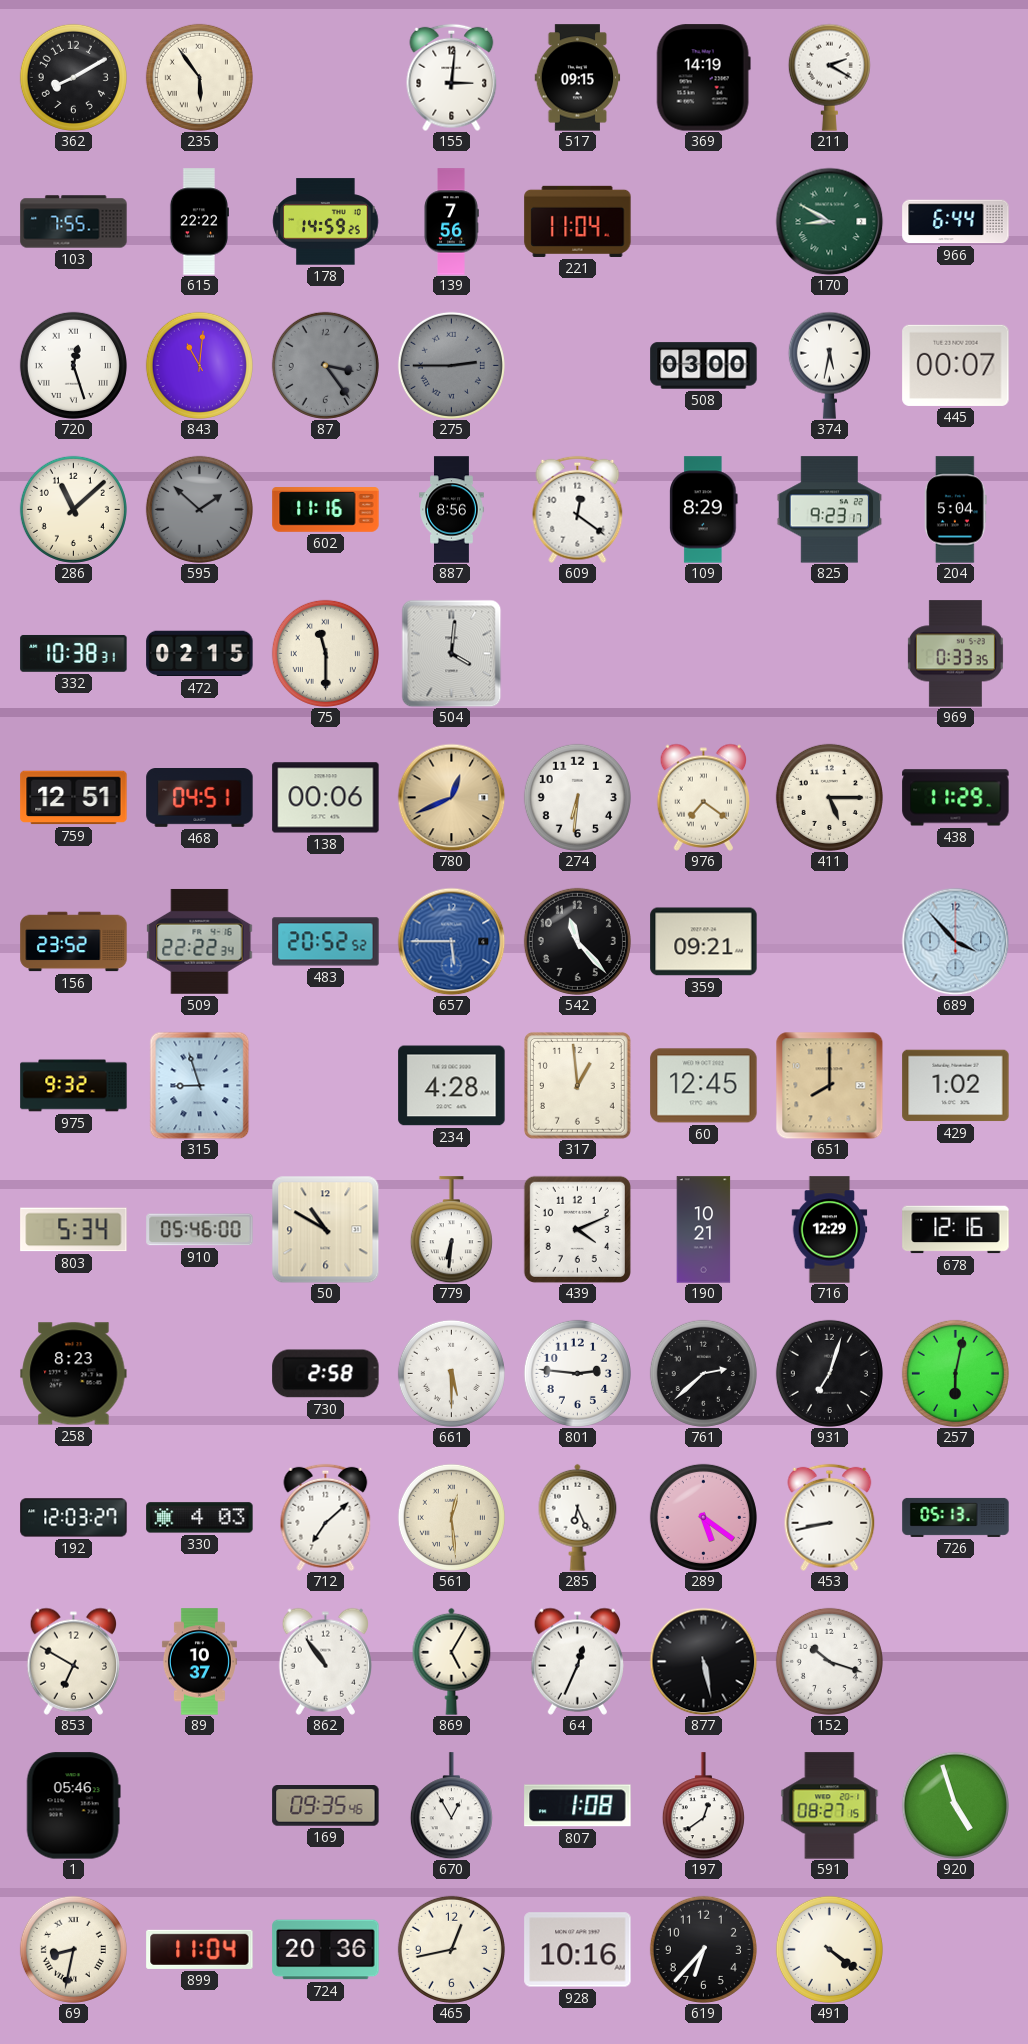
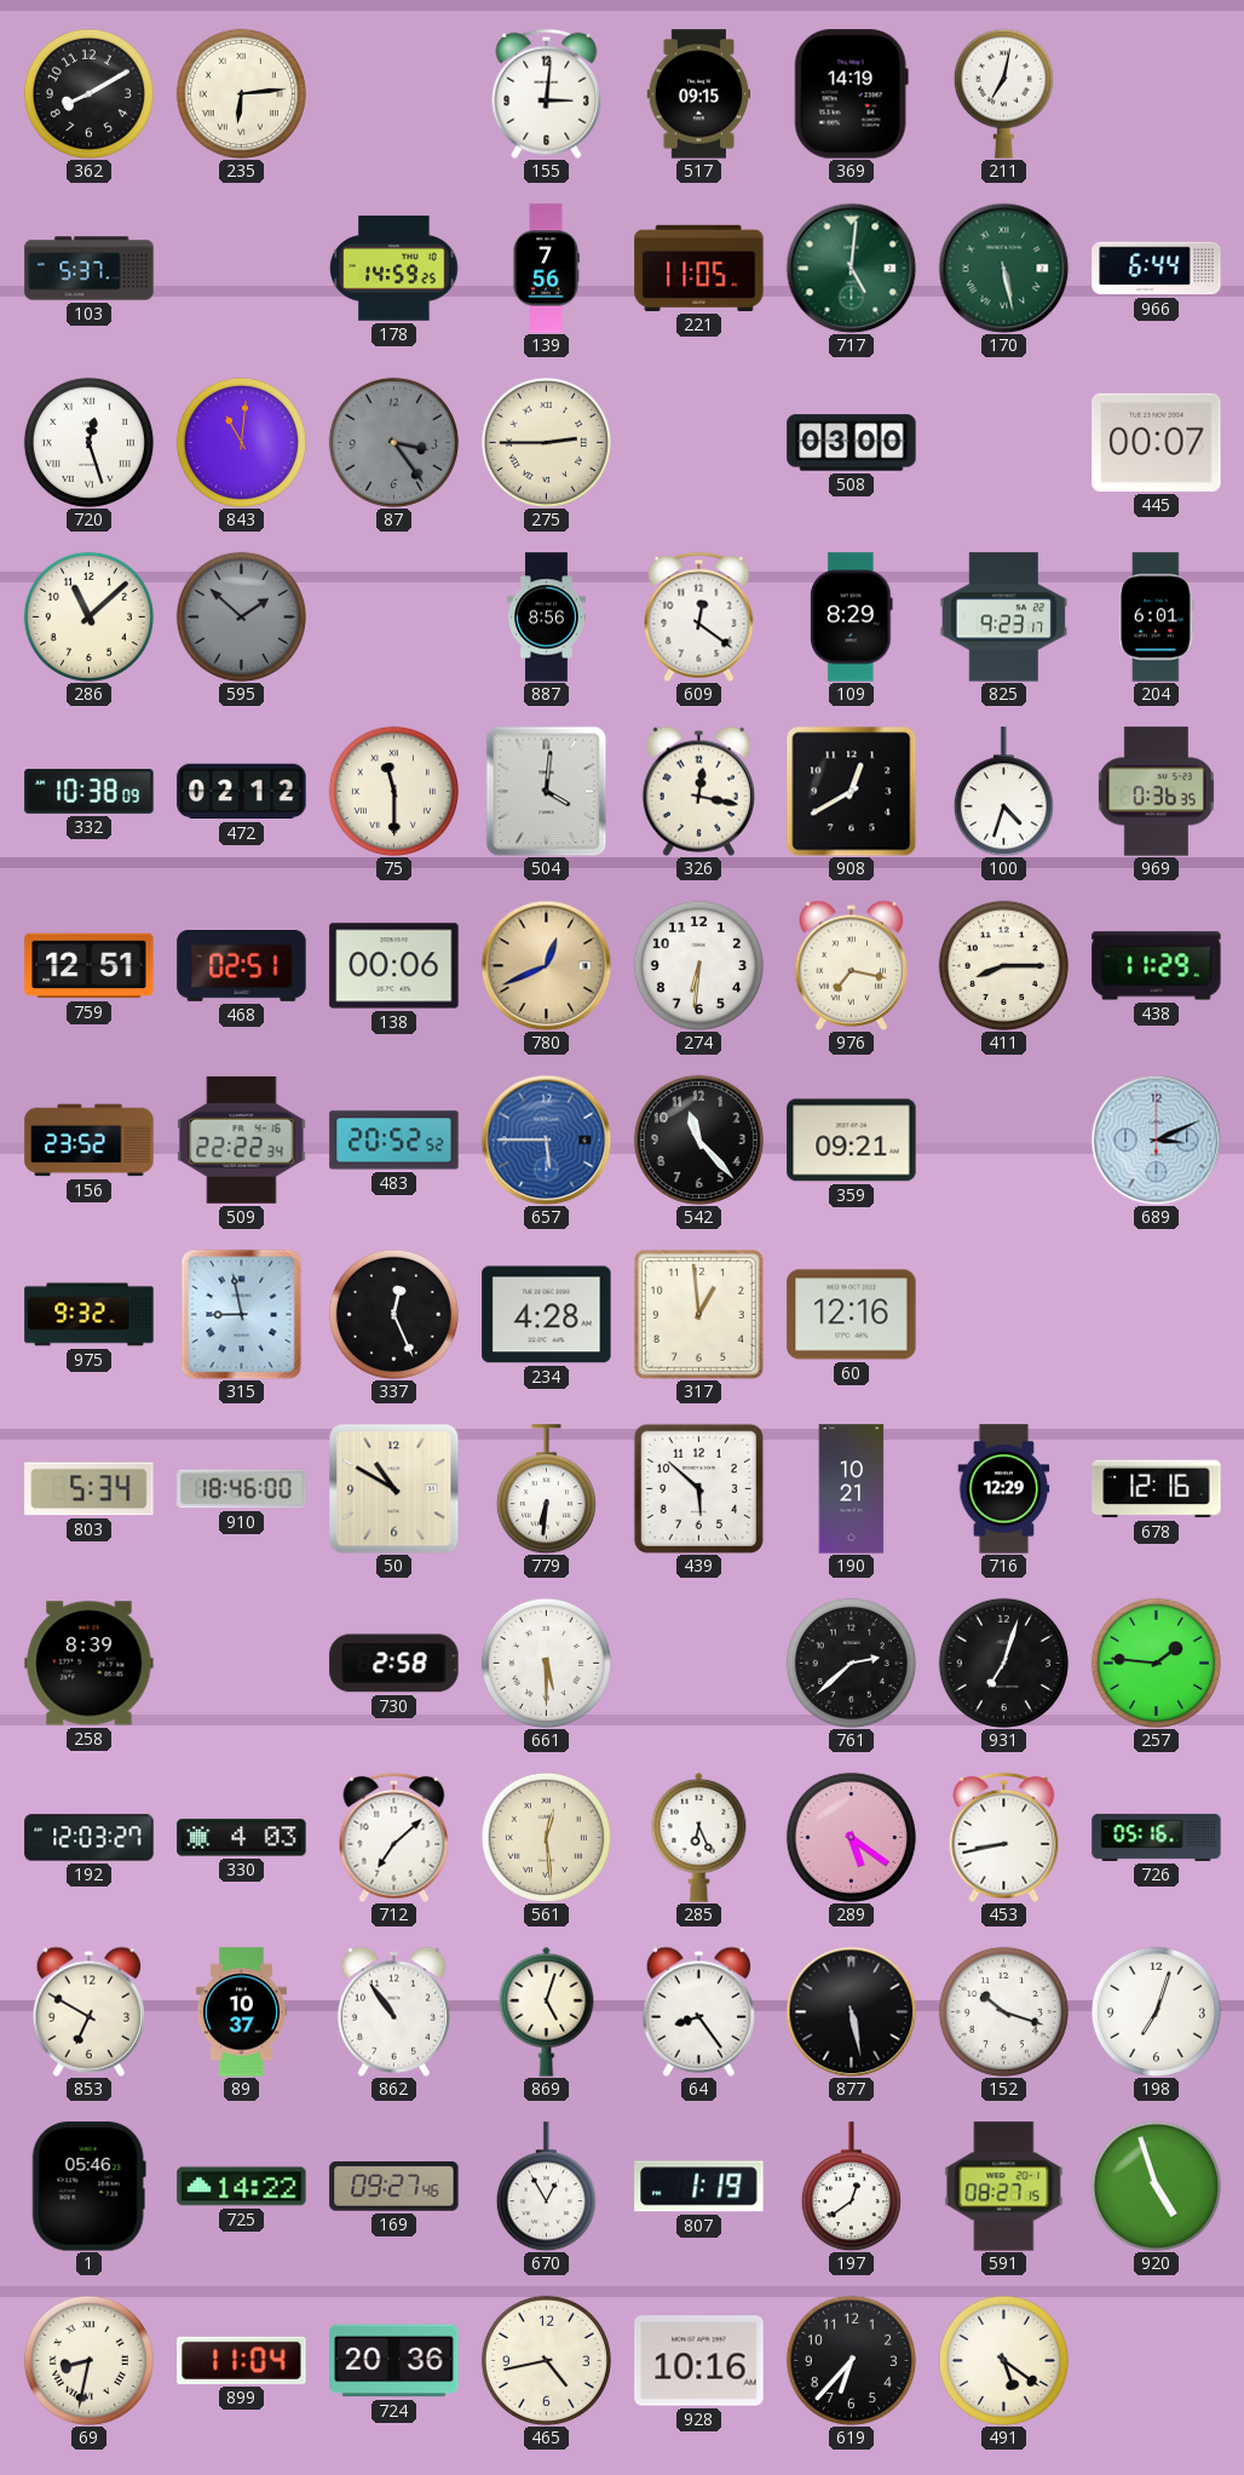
235: 5:54 -> 6:14 (241, 93)
211: 2:20 -> 7:02 (1003, 93)
103: 7:55 -> 5:37 (90, 269)
615: 22:22 -> none (199, 222)
221: 11:04 -> 11:05 (699, 268)
717: none -> 5:01 (851, 268)
170: 8:50 -> 5:28 (1003, 268)
275 dial: grey -> cream (546, 442)
374: 5:32 -> none (829, 365)
602: 11:16 -> none (326, 510)
204: 5:04 -> 6:01 (1157, 618)
332: 10:38:31 -> 10:38:09 (90, 791)
472: 02:15 -> 02:12 (242, 792)
326: none -> 12:17 (698, 791)
908: none -> 12:40 (851, 791)
100: none -> 4:33 (1003, 792)
969: 0:33 -> 0:36 (1156, 792)
468: 04:51 -> 02:51 (242, 966)
976: 7:21 -> 7:17 (851, 965)
411: 5:15 -> 8:15 (1003, 965)
689: 3:53 -> 3:11 (1156, 1139)
315: 8:57 -> 8:58 (242, 1314)
337: none -> 12:26 (393, 1314)
60: 12:45 -> 12:16 (852, 1315)
651: 8:00 -> none (829, 1085)
429: 1:02 -> none (956, 1086)
910: 05:46 -> 18:46 (242, 1489)
439: 4:11 -> 5:52 (698, 1488)
258: 8:23 -> 8:39 (90, 1664)
801: 2:46 -> none (577, 1373)
257: 6:02 -> 1:46 (1156, 1663)
726: 05:13 -> 05:16 (1157, 1837)
869: 5:05 -> 5:03 (547, 2011)
64: 12:34 -> 8:24 (698, 2011)
198: none -> 7:03 (1156, 2011)
725: none -> 14:22 (242, 2187)
169: 09:35 -> 09:27 (394, 2187)
807: 1:08 -> 1:19 (699, 2187)
465: 12:43 -> 4:43 (546, 2360)
491: 4:21 -> 5:21 (1003, 2360)
